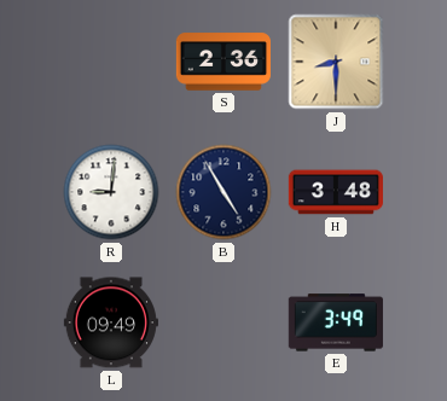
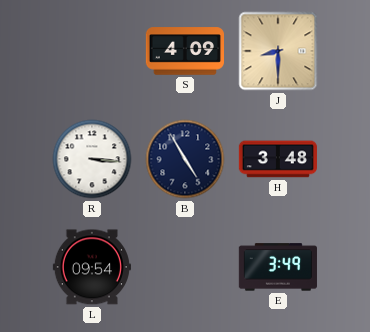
S: 2:36 -> 4:09 (184, 51)
R: 9:01 -> 3:16 (92, 159)
L: 09:49 -> 09:54 (92, 267)
